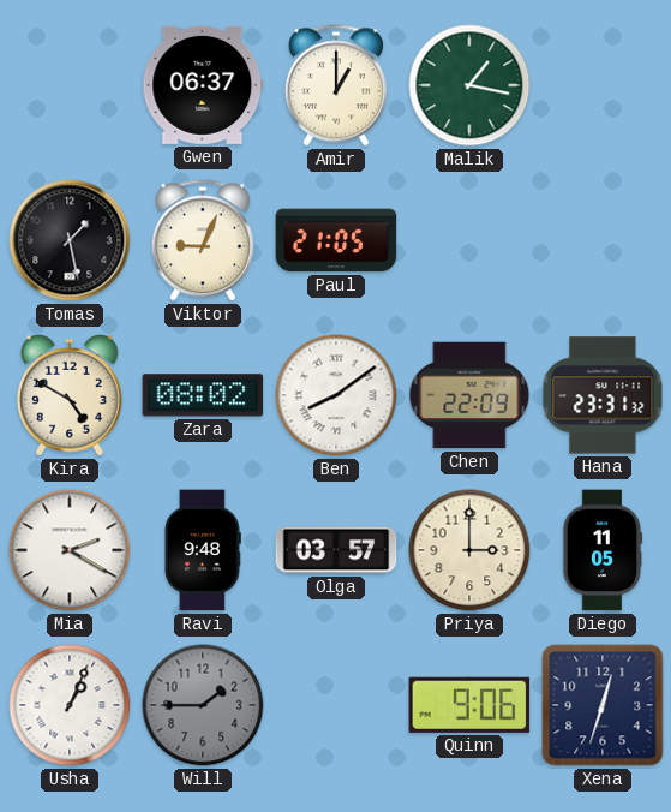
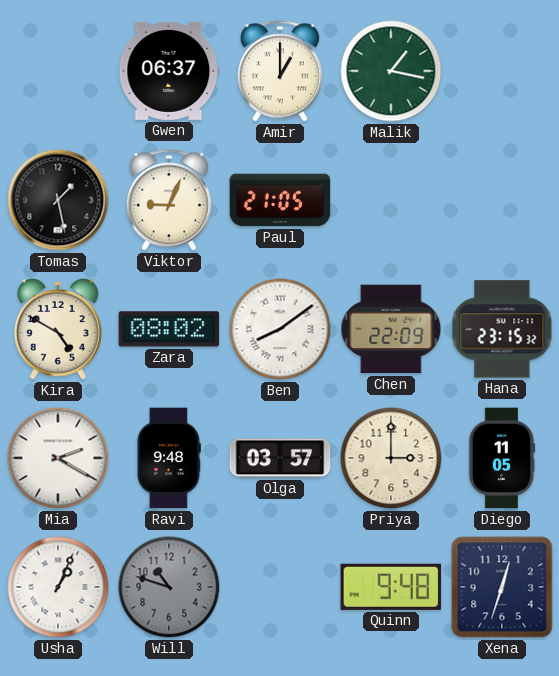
Hana: 23:31 -> 23:15 (502, 329)
Will: 1:45 -> 10:48 (169, 587)
Quinn: 9:06 -> 9:48 (391, 587)
